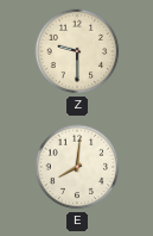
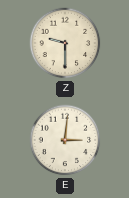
E: 8:01 -> 3:01 (65, 140)
